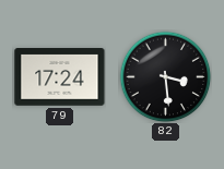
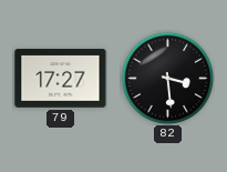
79: 17:24 -> 17:27 (61, 79)
